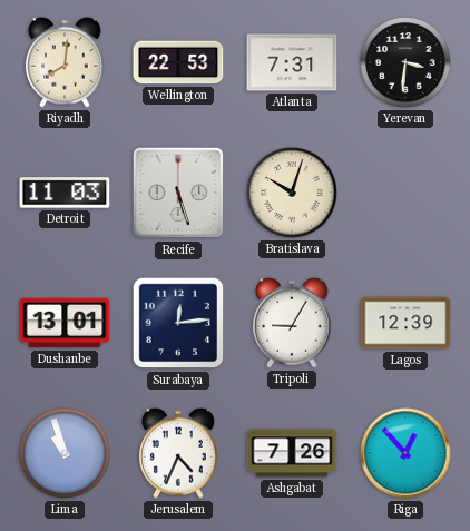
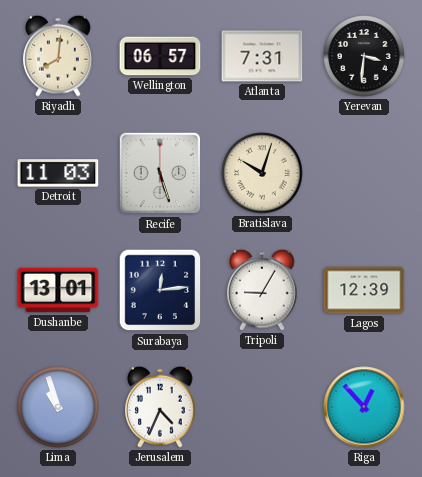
Wellington: 22:53 -> 06:57 (160, 56)
Ashgabat: 7:26 -> none (292, 453)
